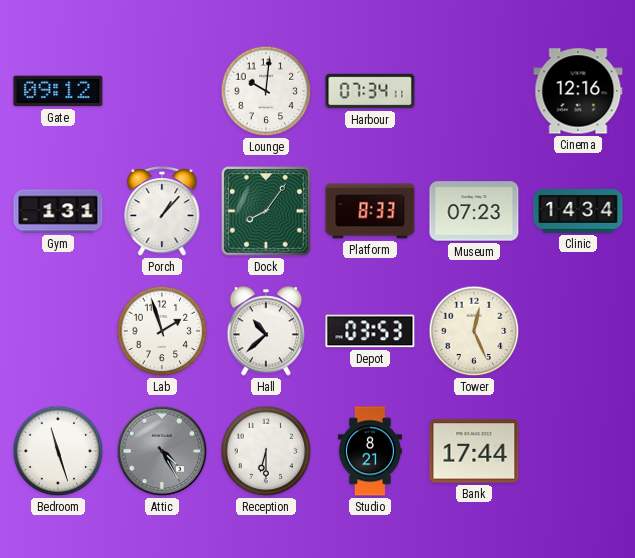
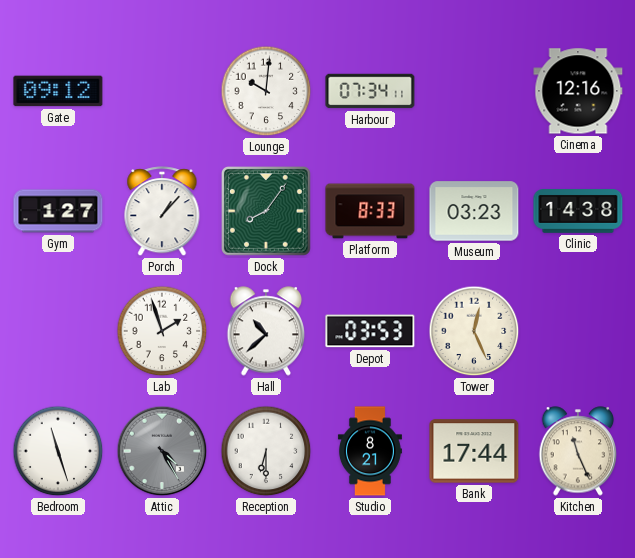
Gym: 1:31 -> 1:27 (58, 211)
Museum: 07:23 -> 03:23 (474, 211)
Clinic: 14:34 -> 14:38 (578, 212)
Kitchen: none -> 11:26 (578, 451)
